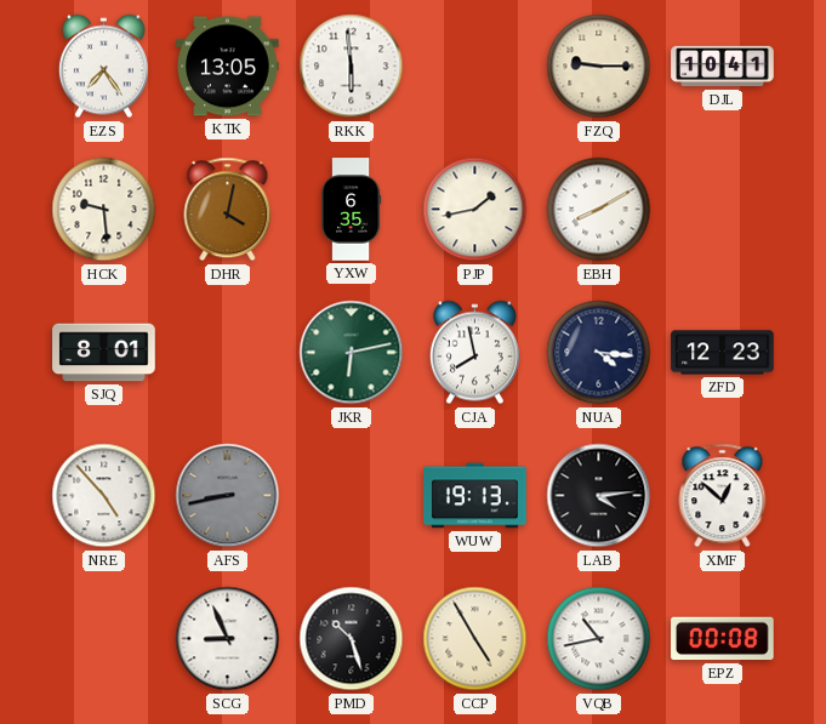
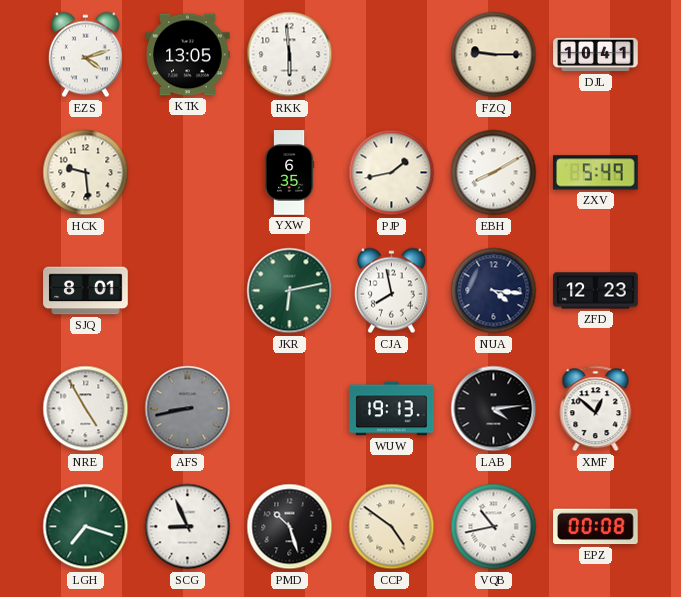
EZS: 7:24 -> 4:12 (85, 55)
DHR: 4:02 -> none (228, 210)
ZXV: none -> 5:49 (596, 173)
NRE: 4:53 -> 4:55 (86, 409)
LGH: none -> 7:18 (86, 527)
CCP: 4:55 -> 4:51 (392, 527)
